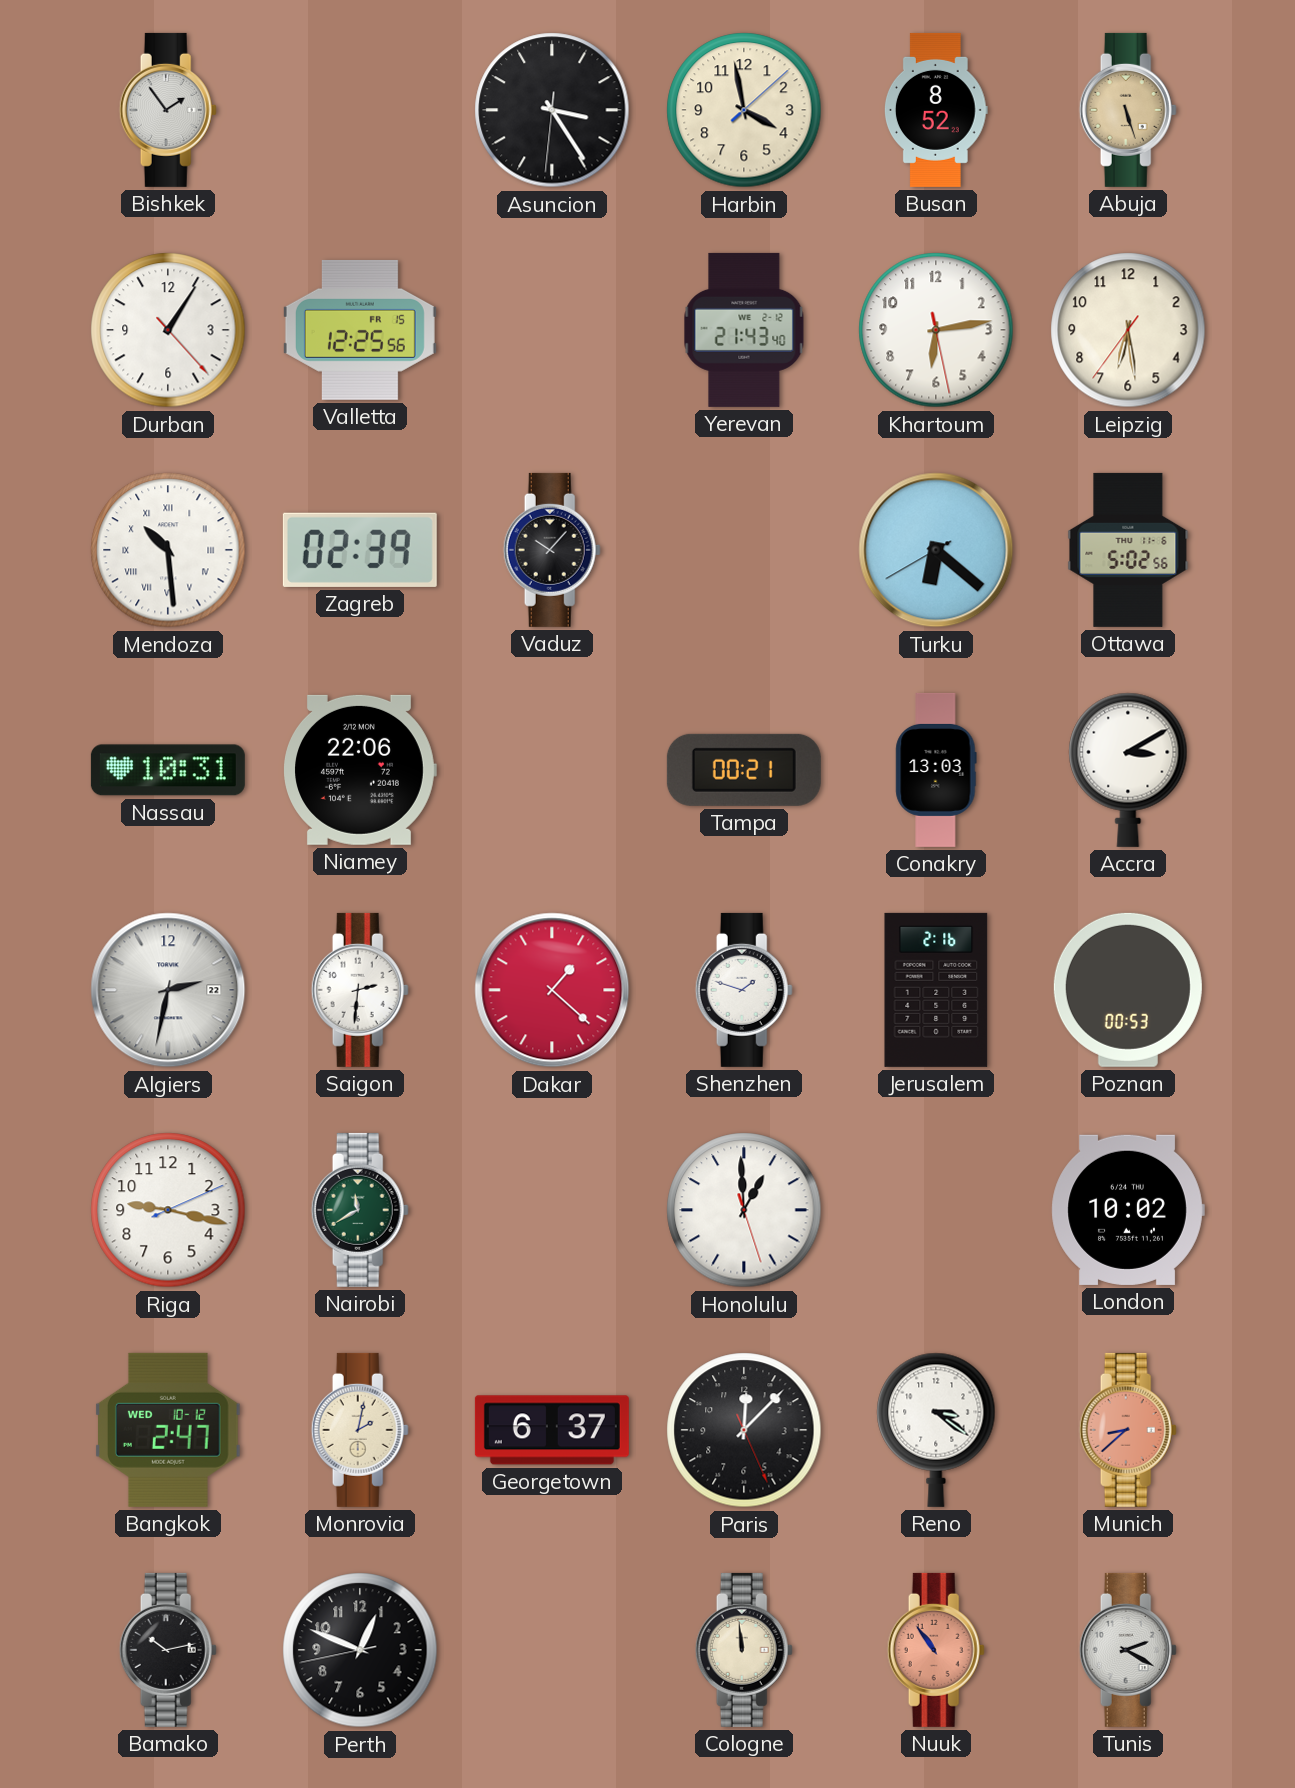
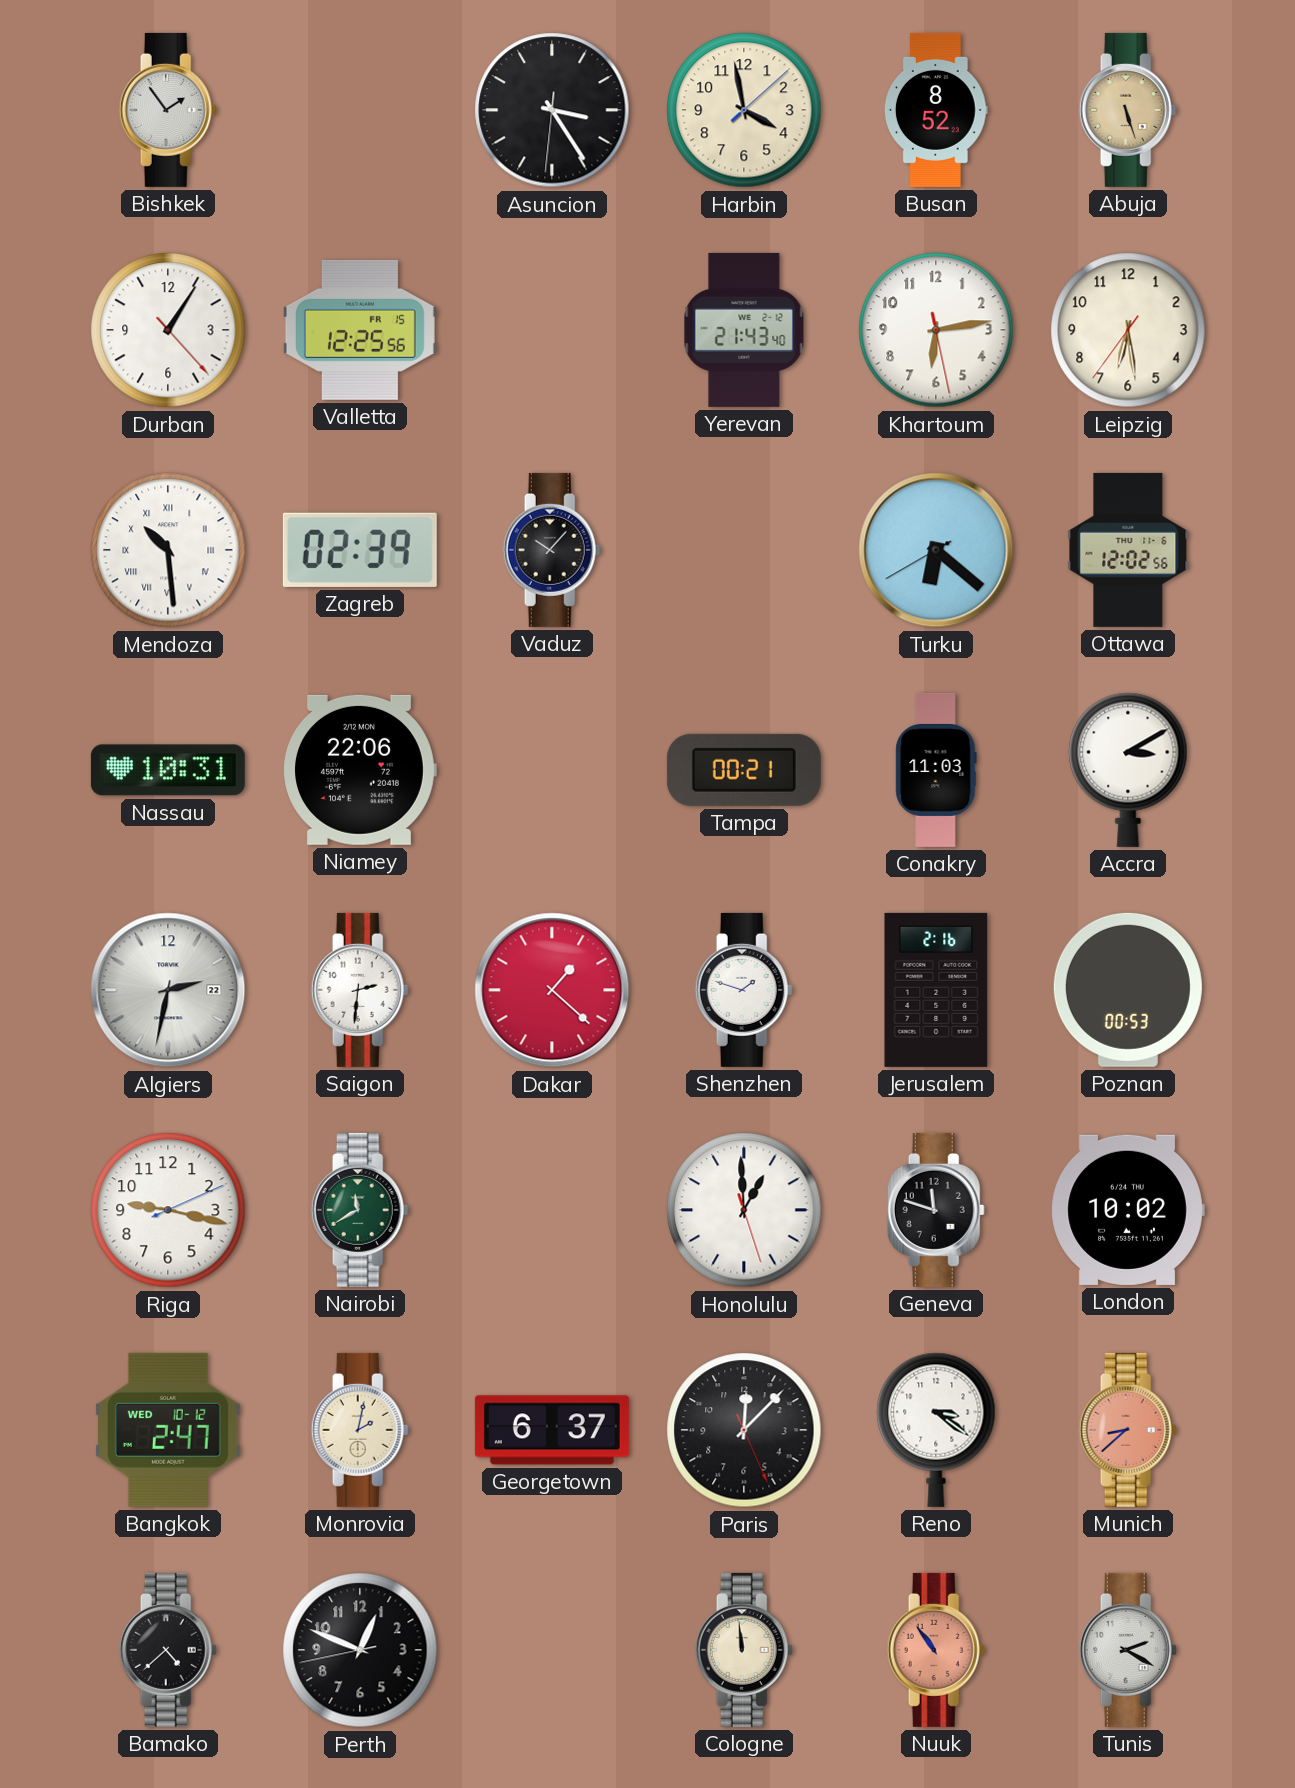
Ottawa: 5:02 -> 12:02 (1128, 550)
Conakry: 13:03 -> 11:03 (936, 770)
Geneva: none -> 11:48 (936, 1210)
Bamako: 10:13 -> 4:38 (168, 1650)
